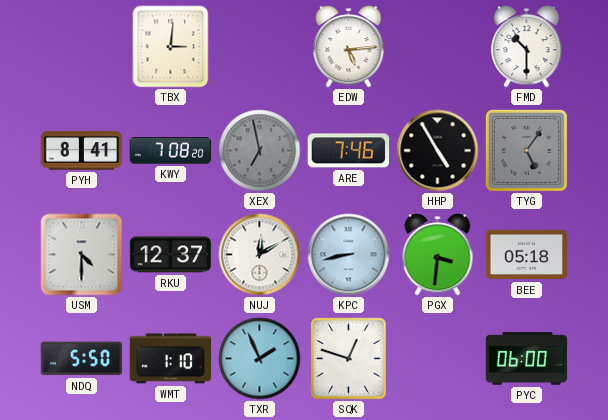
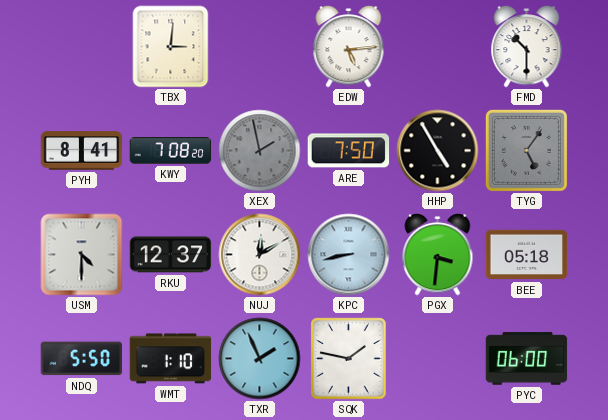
XEX: 6:58 -> 1:58 (260, 151)
ARE: 7:46 -> 7:50 (349, 151)
SQK: 12:48 -> 1:47 (349, 359)
